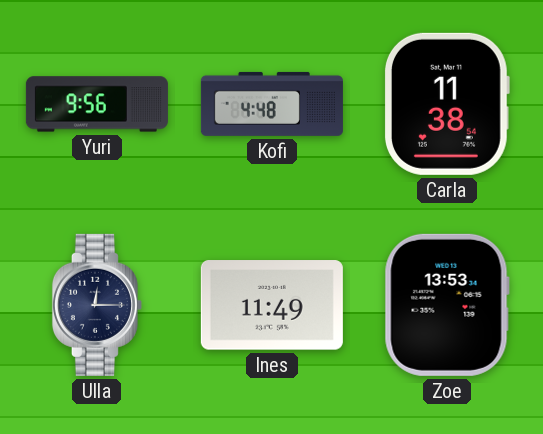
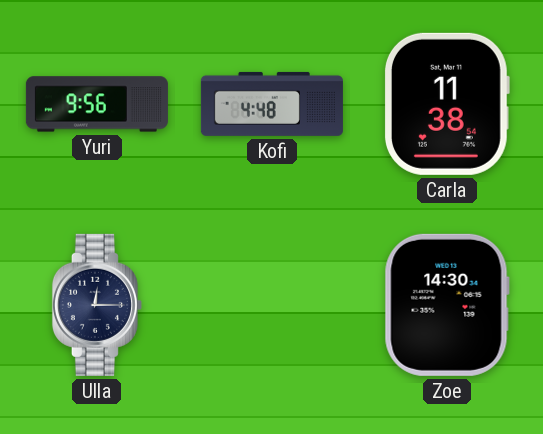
Ines: 11:49 -> none (272, 305)
Zoe: 13:53 -> 14:30 (447, 305)
